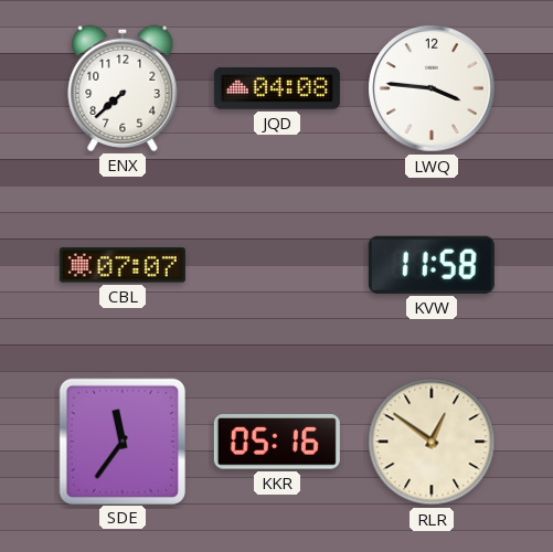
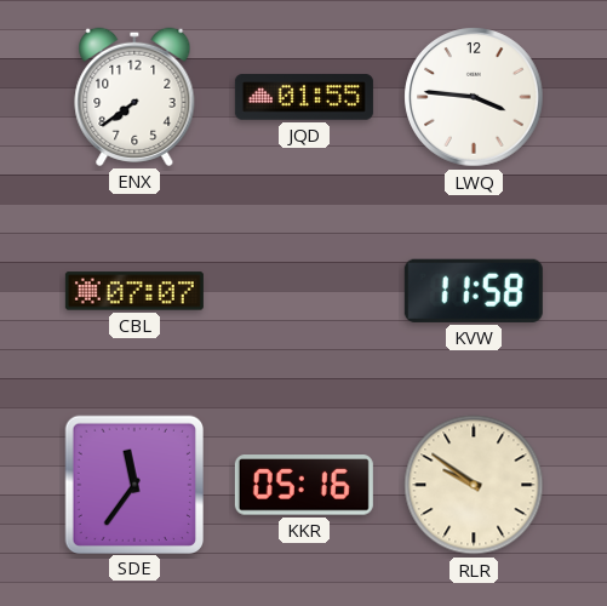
ENX: 7:38 -> 7:39 (134, 97)
JQD: 04:08 -> 01:55 (304, 97)
RLR: 12:51 -> 9:51 (474, 485)
